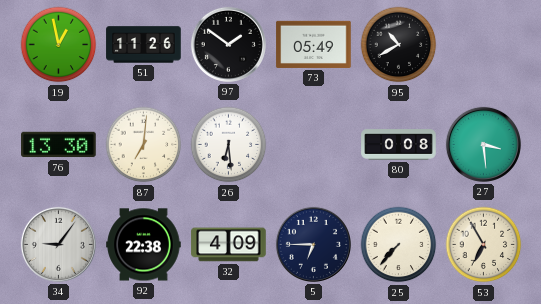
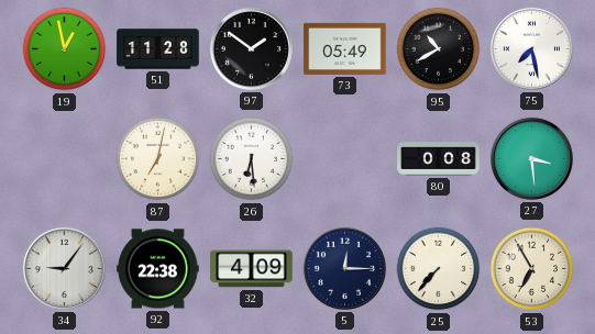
51: 11:26 -> 11:28 (158, 49)
75: none -> 7:28 (531, 48)
76: 13:30 -> none (59, 145)
87: 7:01 -> 7:02 (158, 159)
5: 6:45 -> 12:15 (344, 268)
